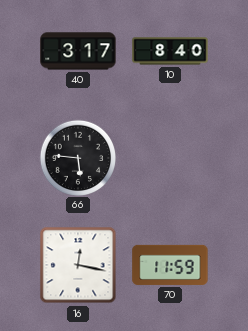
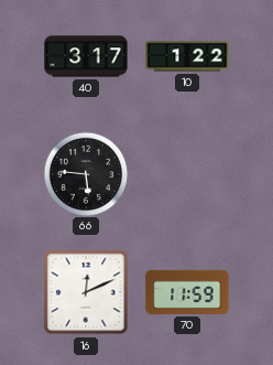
10: 8:40 -> 1:22 (187, 56)
16: 12:17 -> 12:11 (86, 292)
